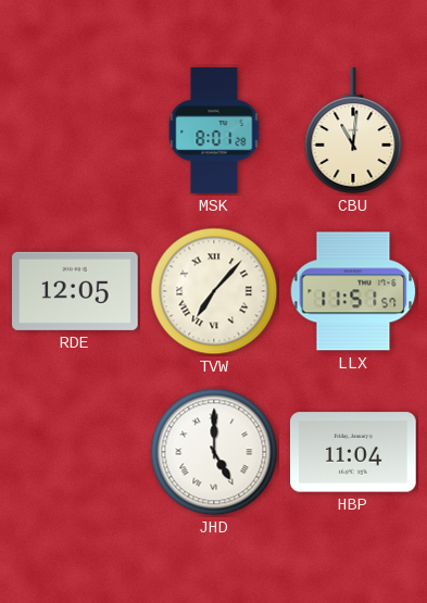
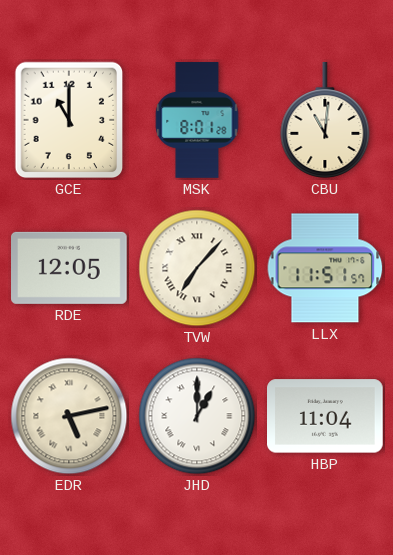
GCE: none -> 11:00 (69, 120)
EDR: none -> 5:13 (69, 416)
JHD: 5:00 -> 1:00 (197, 416)
